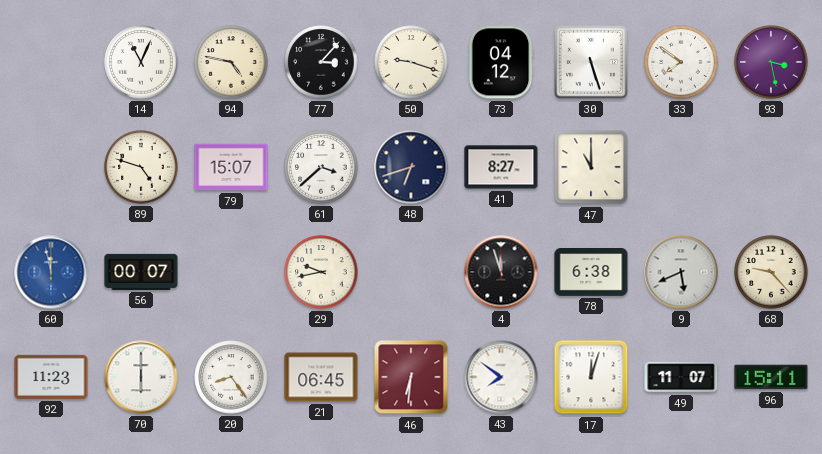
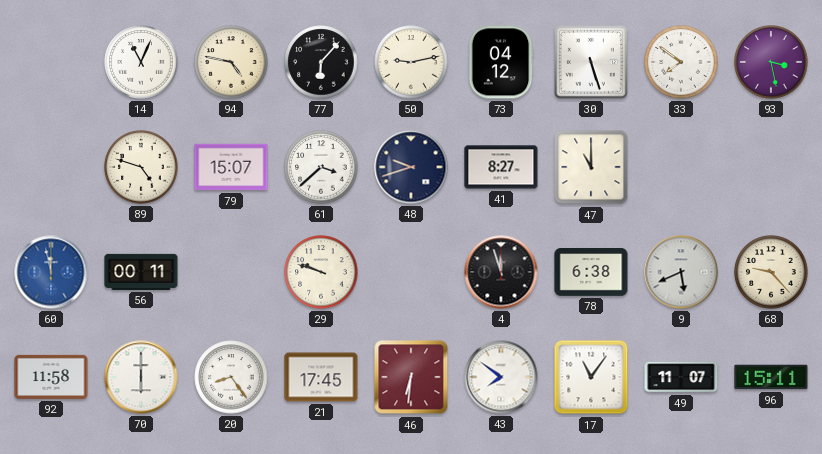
77: 3:07 -> 6:07 (321, 62)
50: 9:18 -> 9:13 (411, 62)
48: 6:42 -> 9:42 (411, 167)
56: 00:07 -> 00:11 (141, 272)
29: 9:43 -> 9:48 (321, 272)
92: 11:23 -> 11:58 (51, 377)
21: 06:45 -> 17:45 (321, 377)
17: 12:03 -> 11:06 (591, 377)
